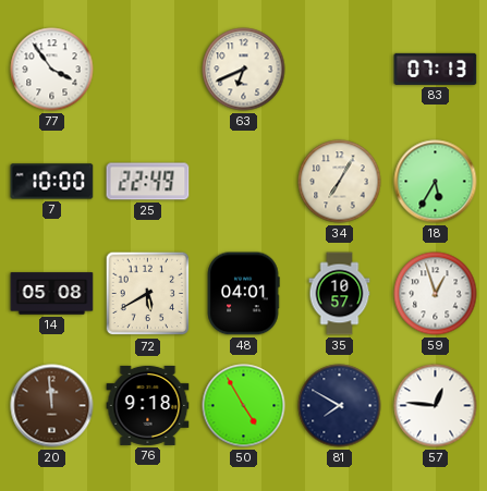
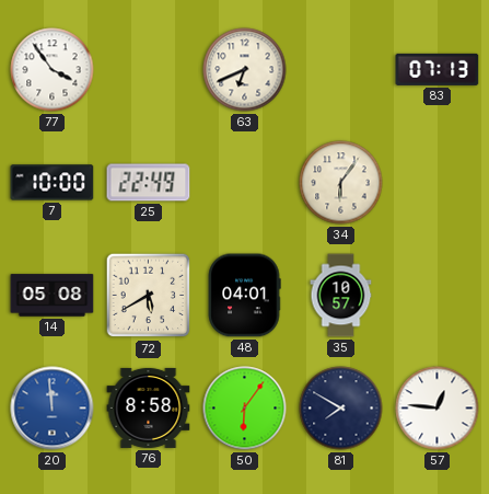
34: 7:05 -> 6:06 (341, 183)
18: 5:35 -> none (436, 182)
59: 12:57 -> none (436, 294)
20 dial: brown -> blue (53, 409)
76: 9:18 -> 8:58 (149, 407)
50: 4:55 -> 6:06 (245, 409)
